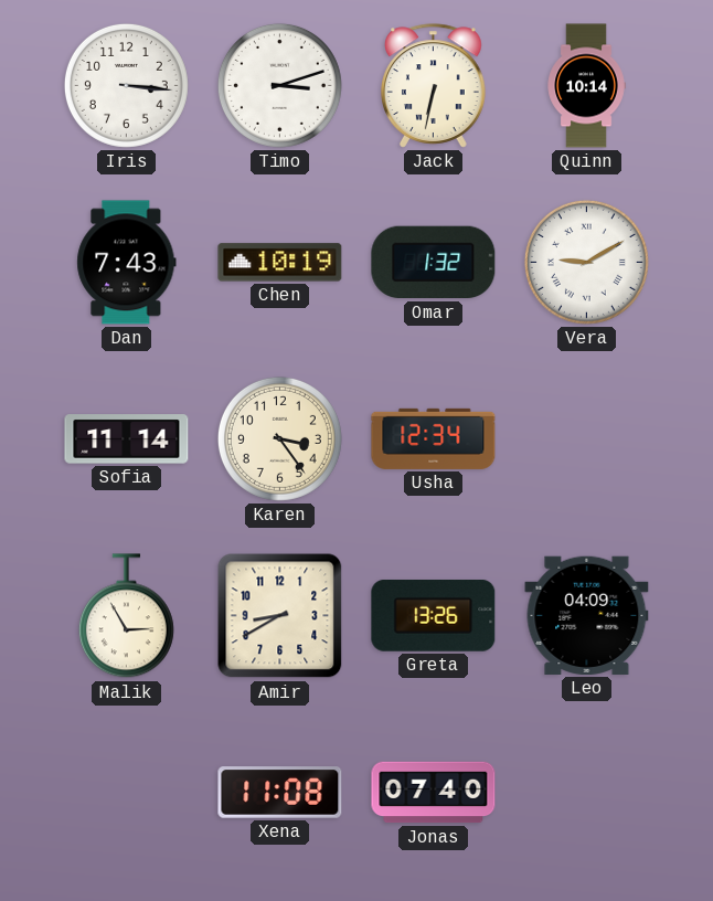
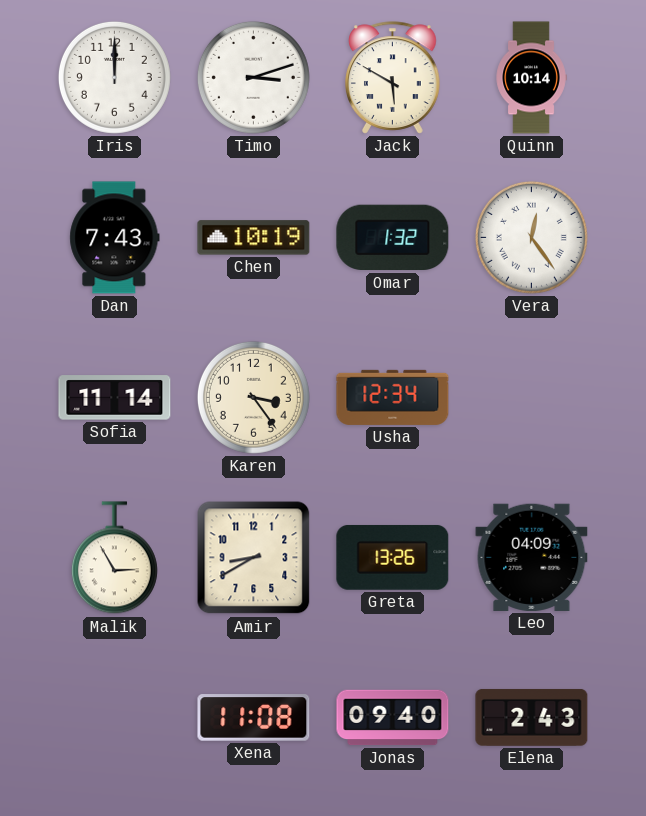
Iris: 3:16 -> 12:00 (114, 77)
Jack: 6:32 -> 5:50 (393, 78)
Vera: 9:10 -> 12:24 (531, 237)
Jonas: 07:40 -> 09:40 (393, 718)
Elena: none -> 2:43 (532, 717)
